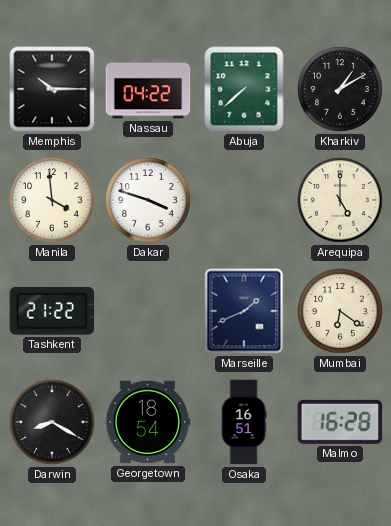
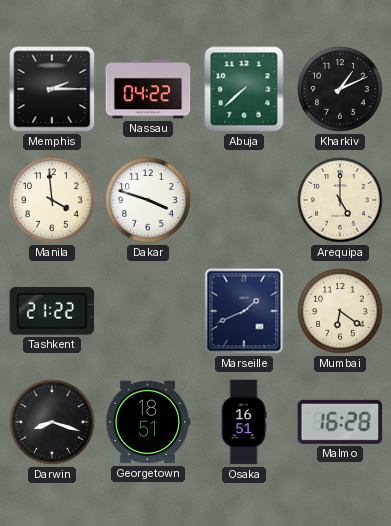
Memphis: 10:15 -> 2:15 (52, 89)
Kharkiv: 1:10 -> 1:11 (340, 89)
Darwin: 8:20 -> 8:18 (52, 422)
Georgetown: 18:54 -> 18:51 (148, 422)
